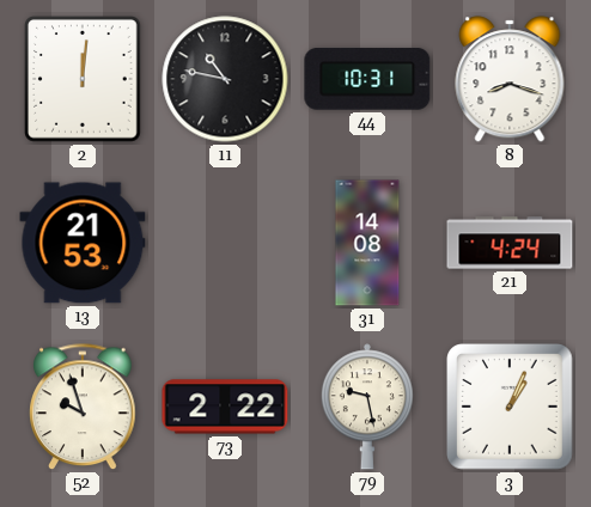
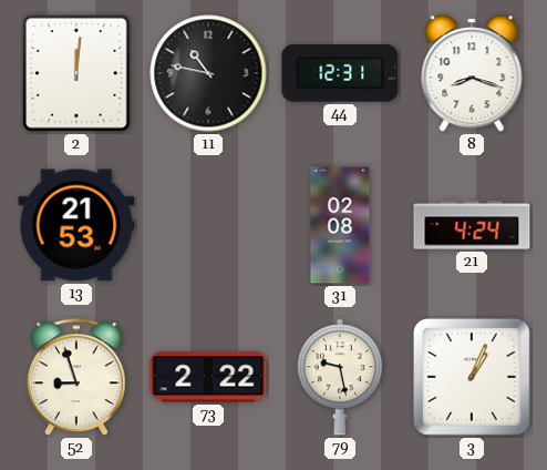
44: 10:31 -> 12:31 (340, 73)
31: 14:08 -> 02:08 (340, 225)
52: 9:57 -> 8:57 (76, 378)
